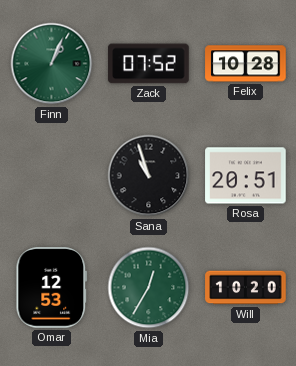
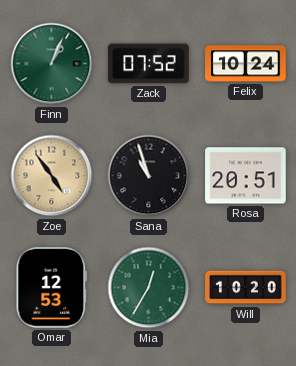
Felix: 10:28 -> 10:24 (246, 64)
Zoe: none -> 4:54 (52, 176)
